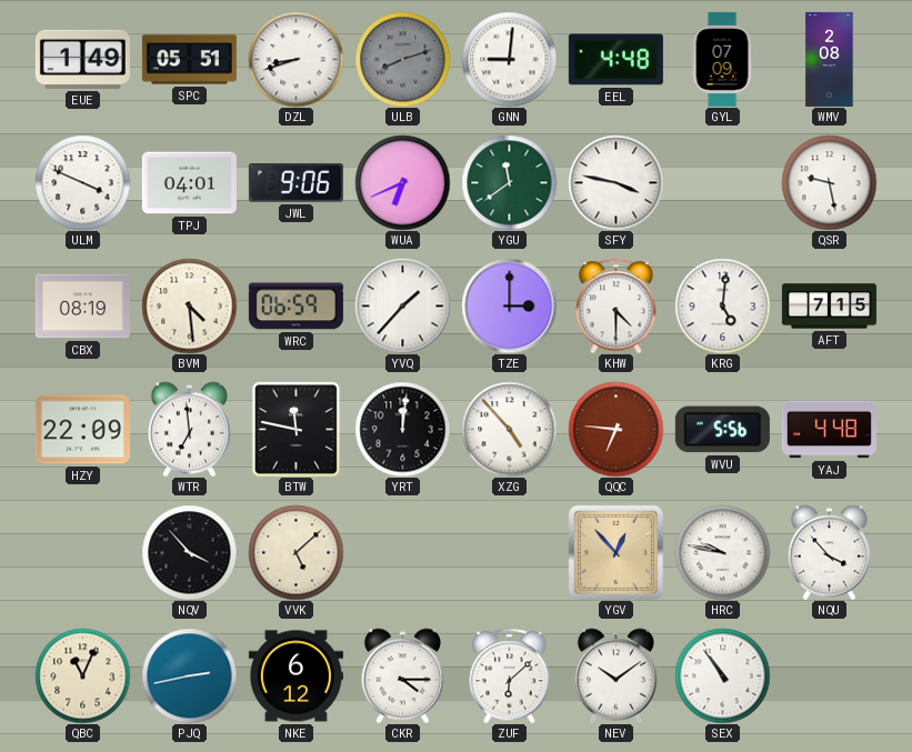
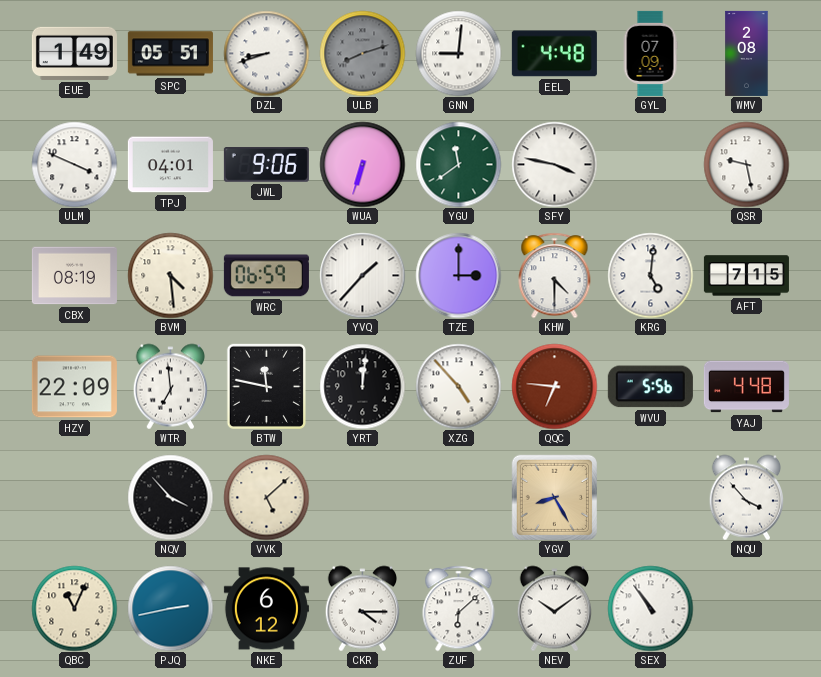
WUA: 6:41 -> 6:33 (362, 164)
YGV: 12:53 -> 8:25 (554, 497)
HRC: 9:47 -> none (722, 552)
